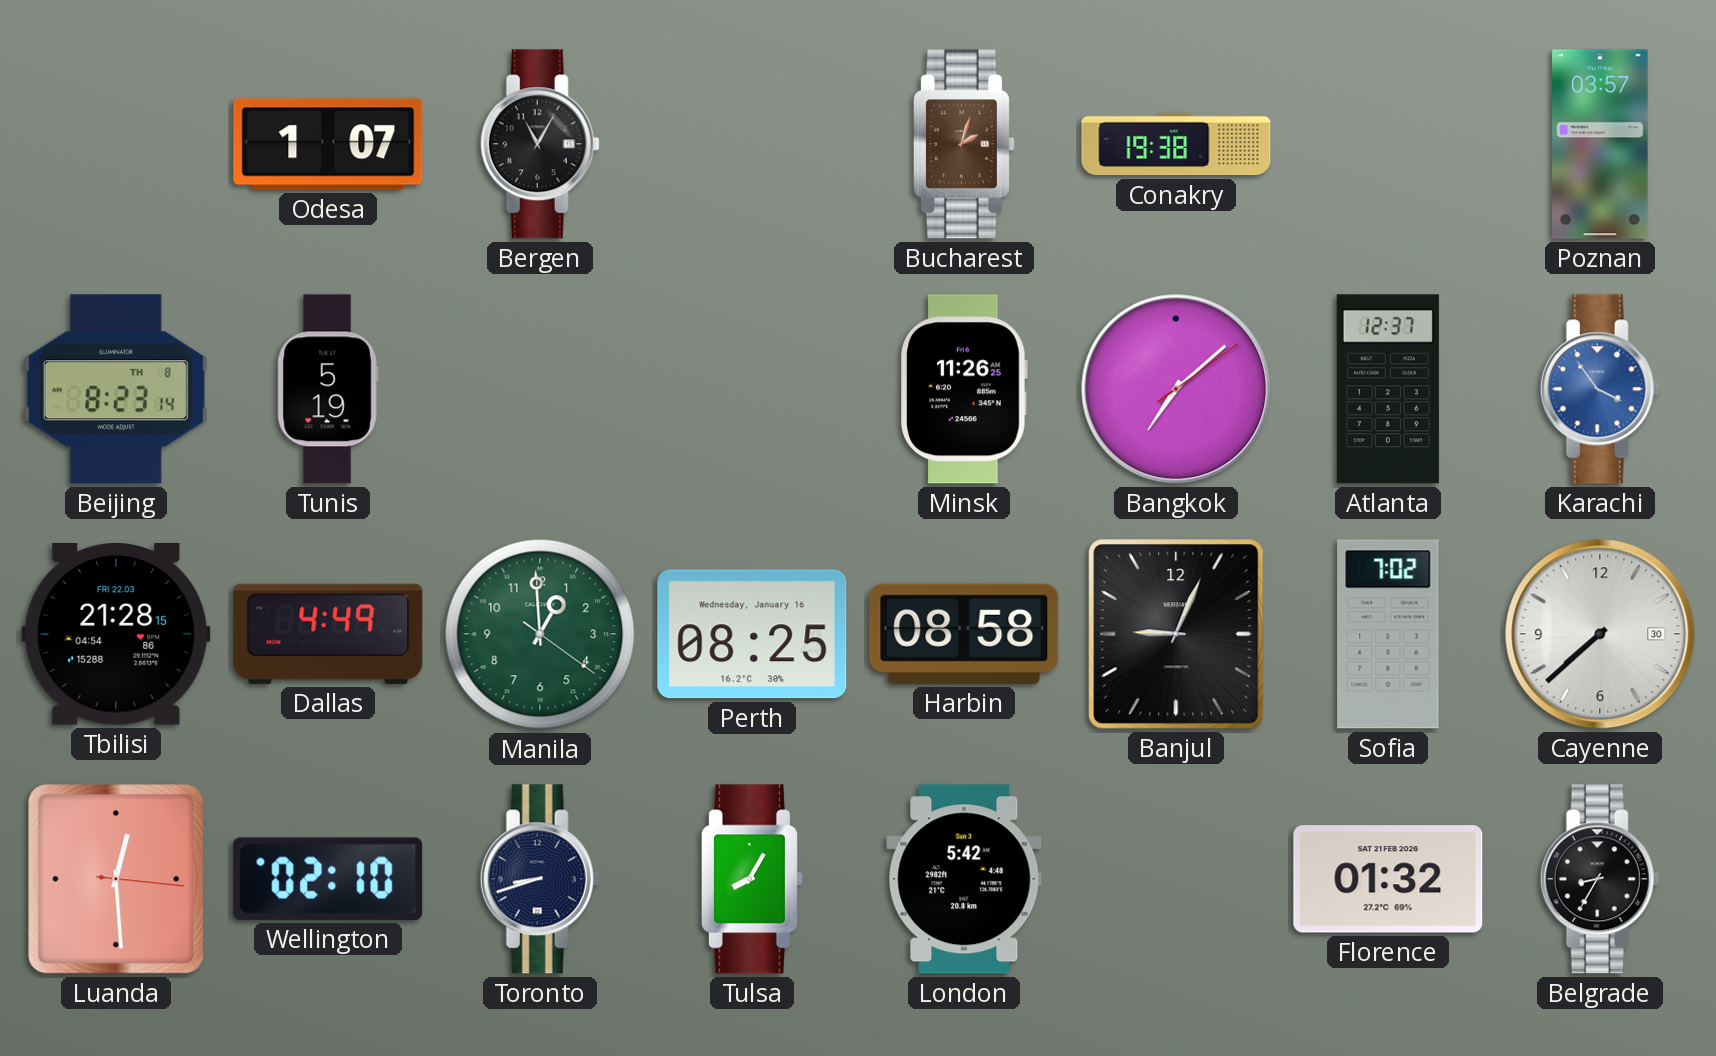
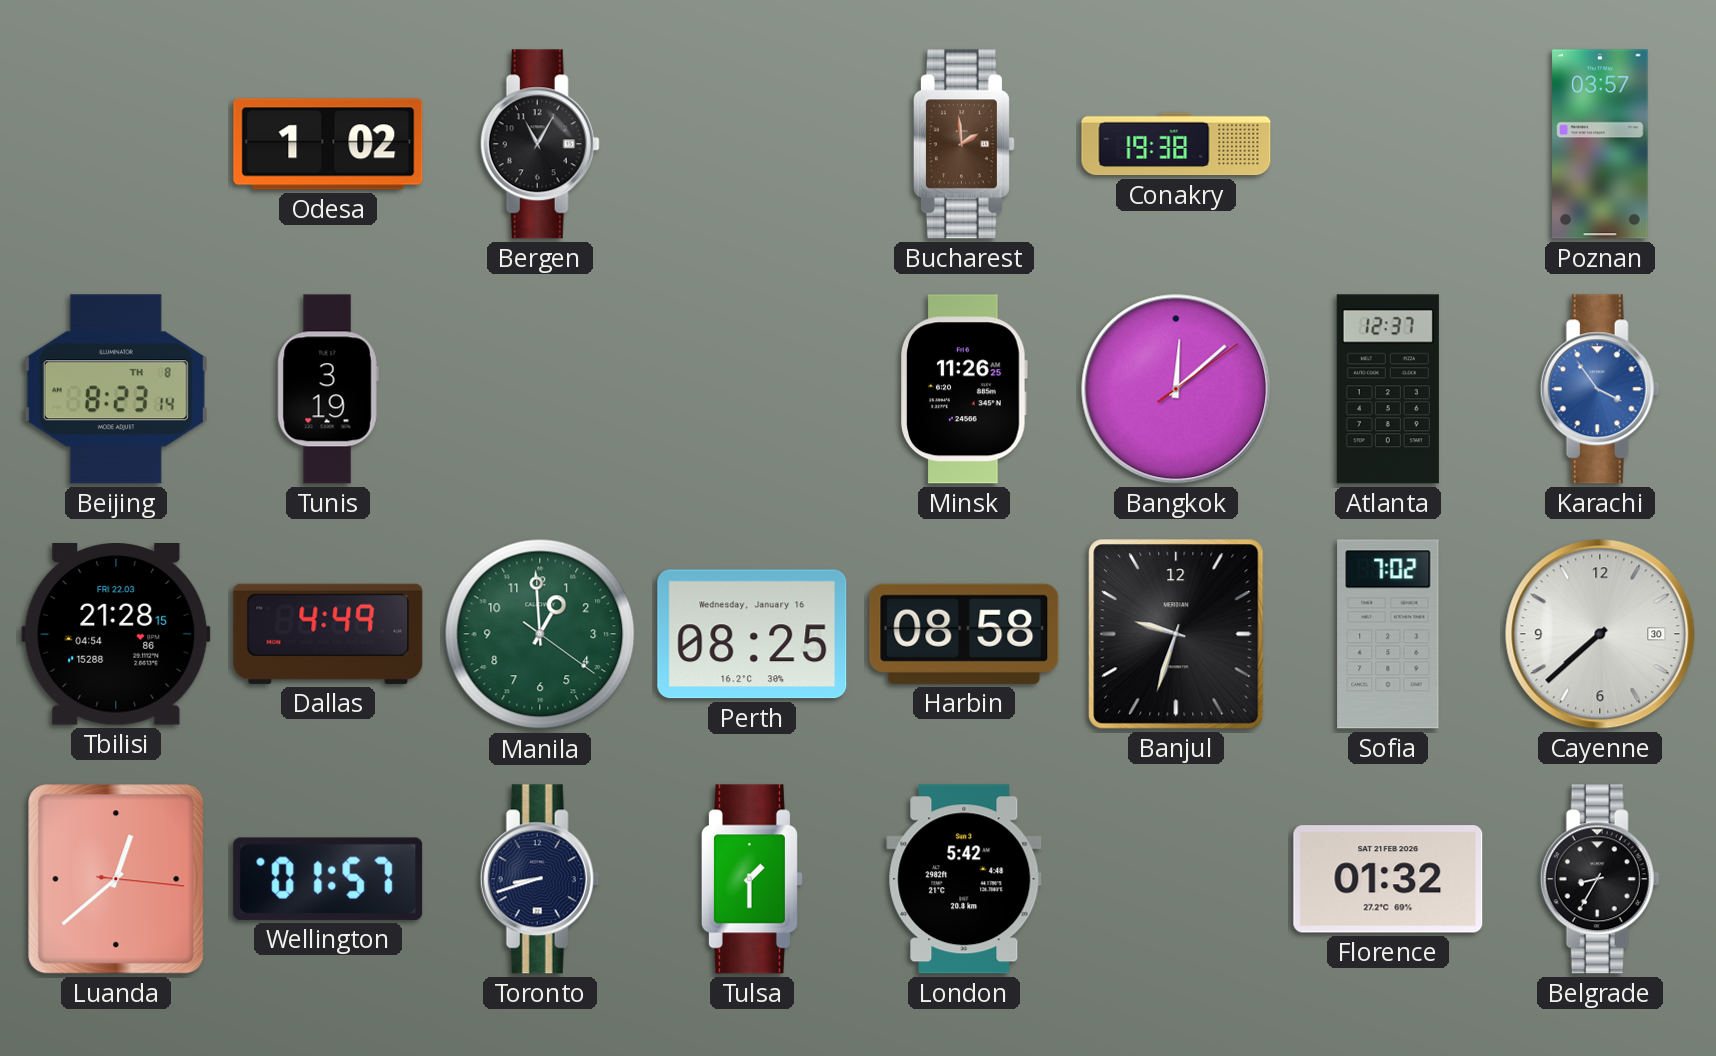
Odesa: 1:07 -> 1:02 (328, 144)
Bucharest: 2:03 -> 1:59 (964, 144)
Tunis: 5:19 -> 3:19 (328, 389)
Bangkok: 7:08 -> 12:08 (1176, 389)
Banjul: 9:04 -> 9:33 (1176, 634)
Luanda: 12:29 -> 12:38 (116, 879)
Wellington: 02:10 -> 01:57 (328, 879)
Tulsa: 8:05 -> 1:30 (752, 879)
